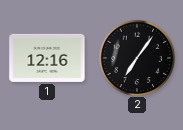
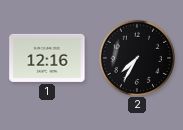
2: 7:06 -> 7:35 (136, 57)
